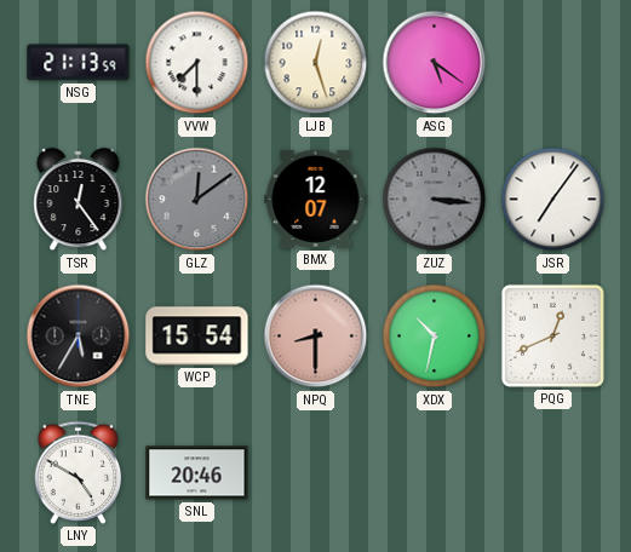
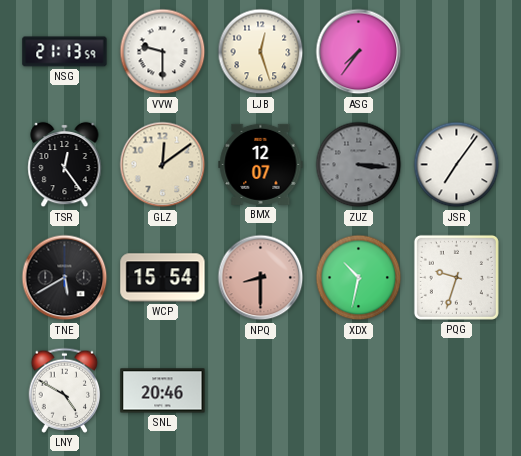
VVW: 7:30 -> 9:30 (163, 52)
ASG: 5:21 -> 7:36 (359, 52)
GLZ dial: grey -> cream (163, 165)
TNE: 5:35 -> 5:40 (65, 278)
PQG: 12:41 -> 9:33 (456, 277)
